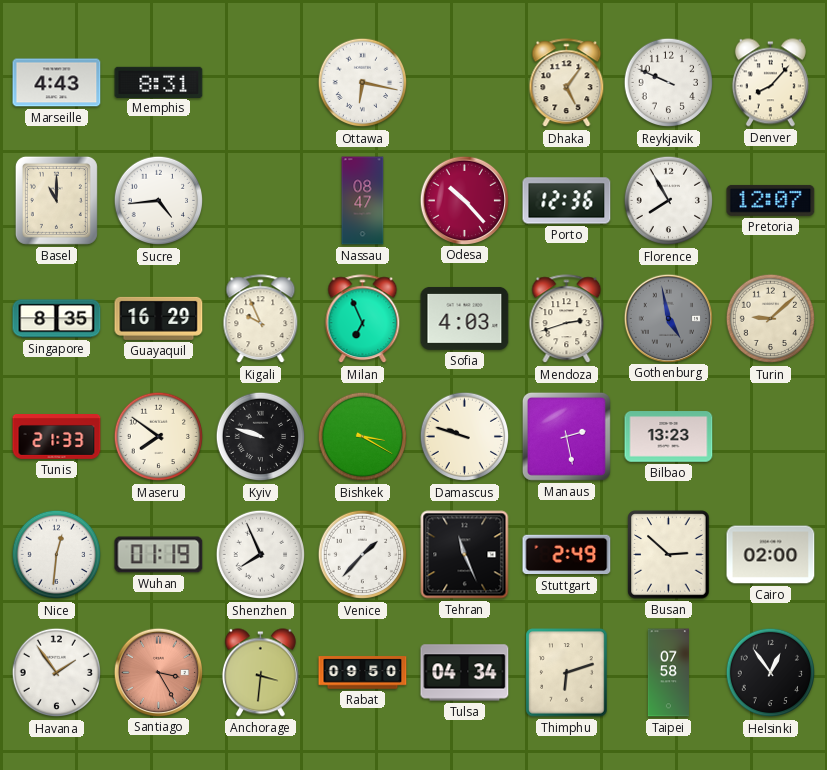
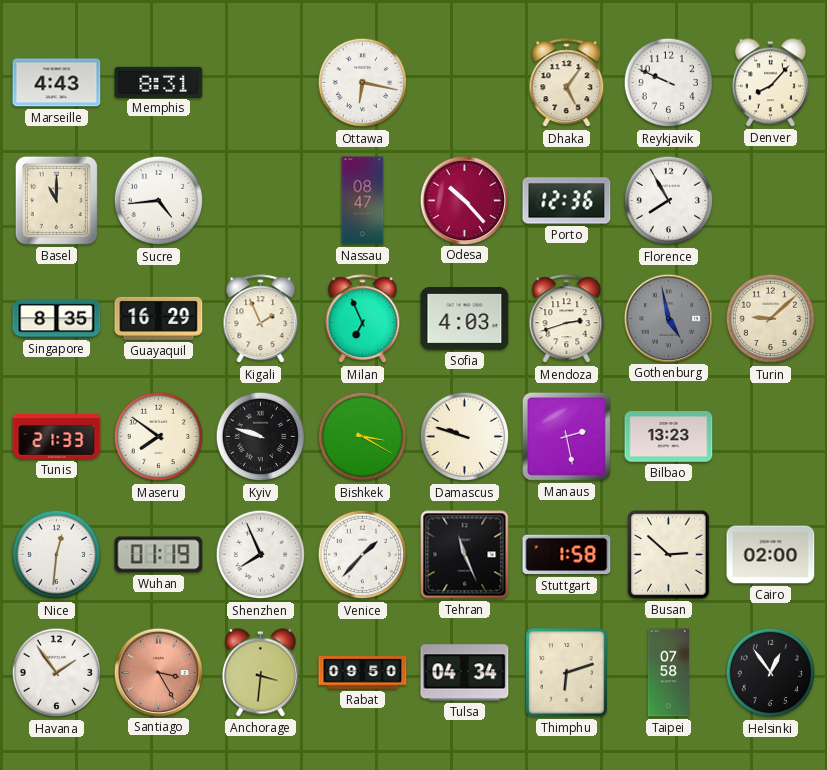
Pretoria: 12:07 -> none (771, 200)
Kigali: 9:56 -> 1:56 (261, 319)
Stuttgart: 2:49 -> 1:58 (567, 555)
